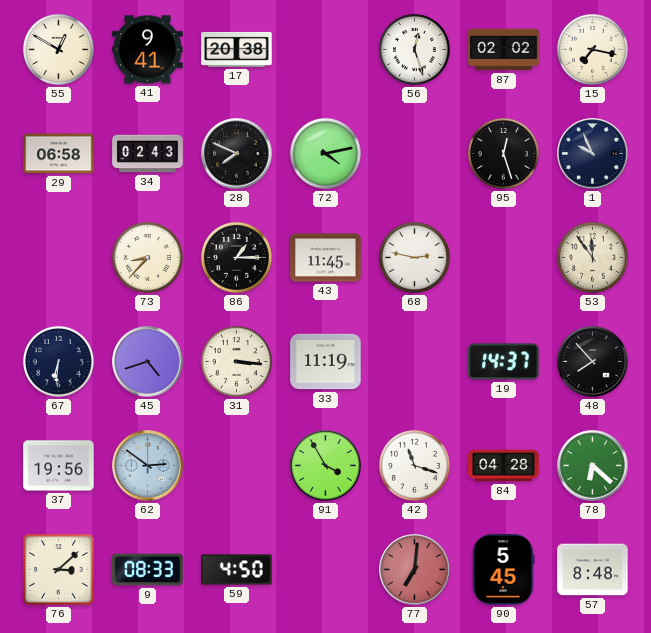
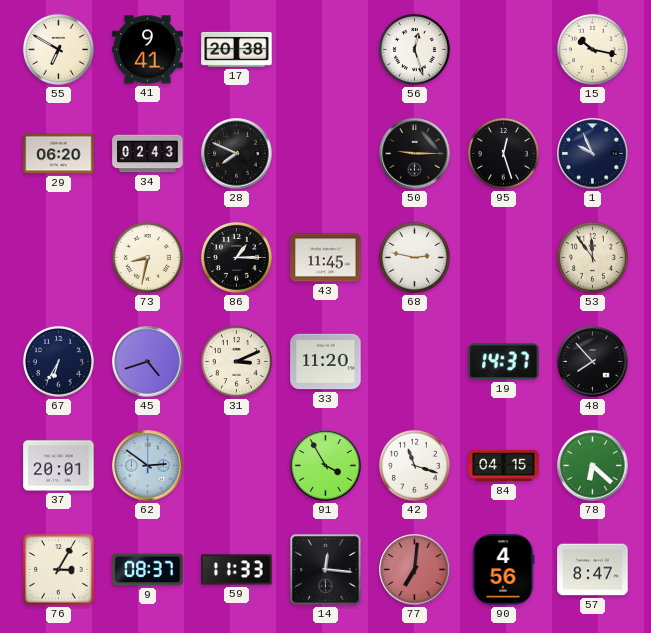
55: 12:50 -> 6:50 (58, 49)
87: 02:02 -> none (504, 50)
15: 7:17 -> 10:17 (592, 49)
29: 06:58 -> 06:20 (59, 154)
72: 4:13 -> none (325, 153)
50: none -> 9:15 (415, 154)
73: 8:37 -> 8:32 (147, 257)
67: 6:31 -> 6:35 (58, 361)
31: 3:16 -> 3:11 (236, 361)
33: 11:19 -> 11:20 (326, 362)
37: 19:56 -> 20:01 (59, 466)
84: 04:28 -> 04:15 (504, 466)
76: 3:08 -> 3:05 (59, 570)
9: 08:33 -> 08:37 (148, 570)
59: 4:50 -> 11:33 (237, 570)
14: none -> 12:16 (326, 570)
90: 5:45 -> 4:56 (503, 570)
57: 8:48 -> 8:47 (593, 570)
